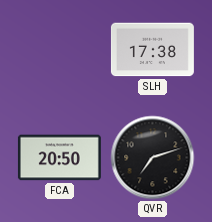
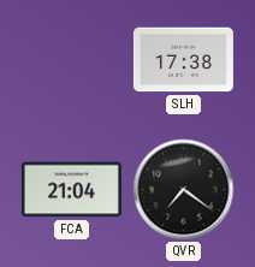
FCA: 20:50 -> 21:04 (71, 190)
QVR: 7:12 -> 7:21 (184, 190)
